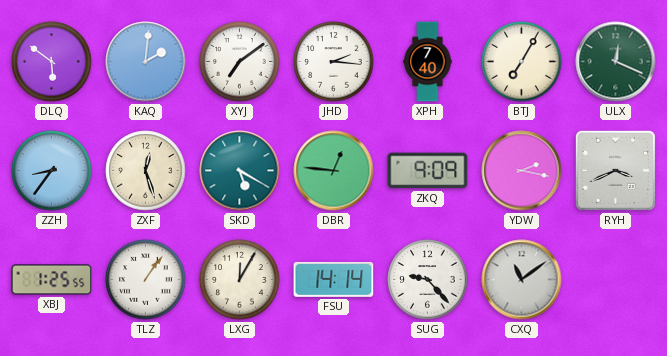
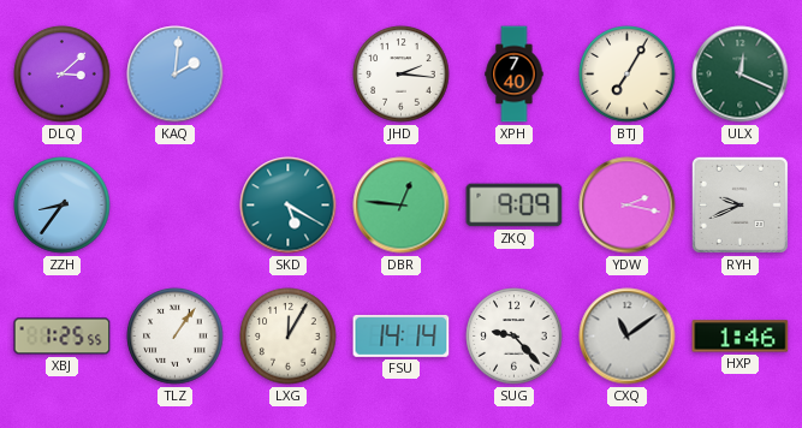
DLQ: 5:51 -> 3:08 (63, 75)
XYJ: 7:09 -> none (240, 62)
ZXF: 12:27 -> none (146, 171)
RYH: 3:41 -> 9:41 (739, 204)
HXP: none -> 1:46 (741, 337)
